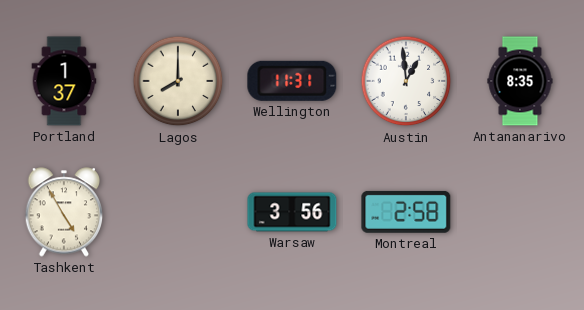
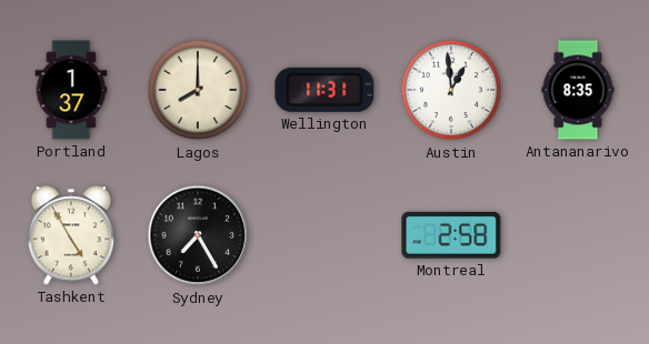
Sydney: none -> 7:25 (198, 235)
Warsaw: 3:56 -> none (292, 212)
